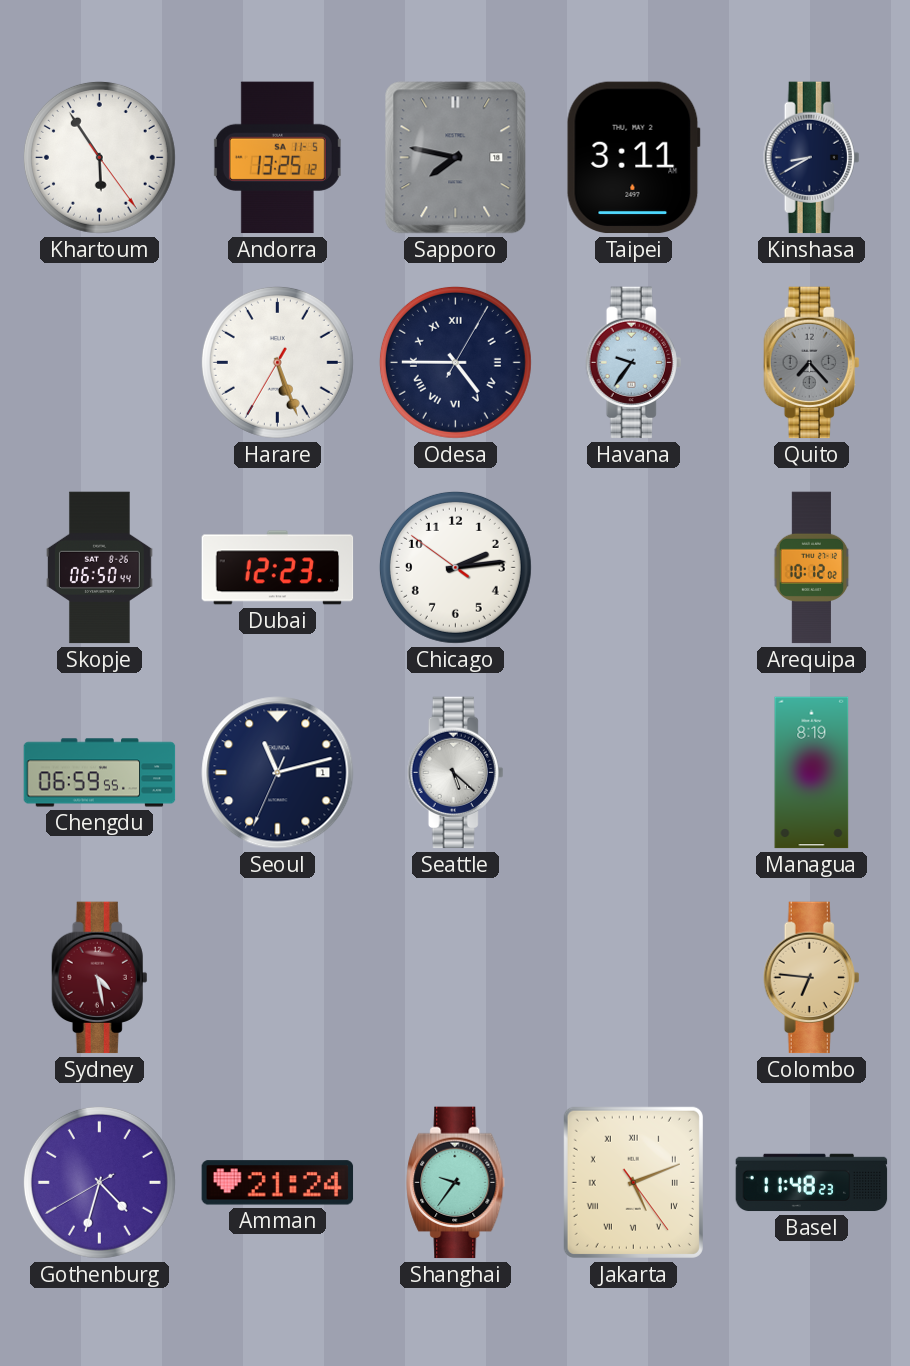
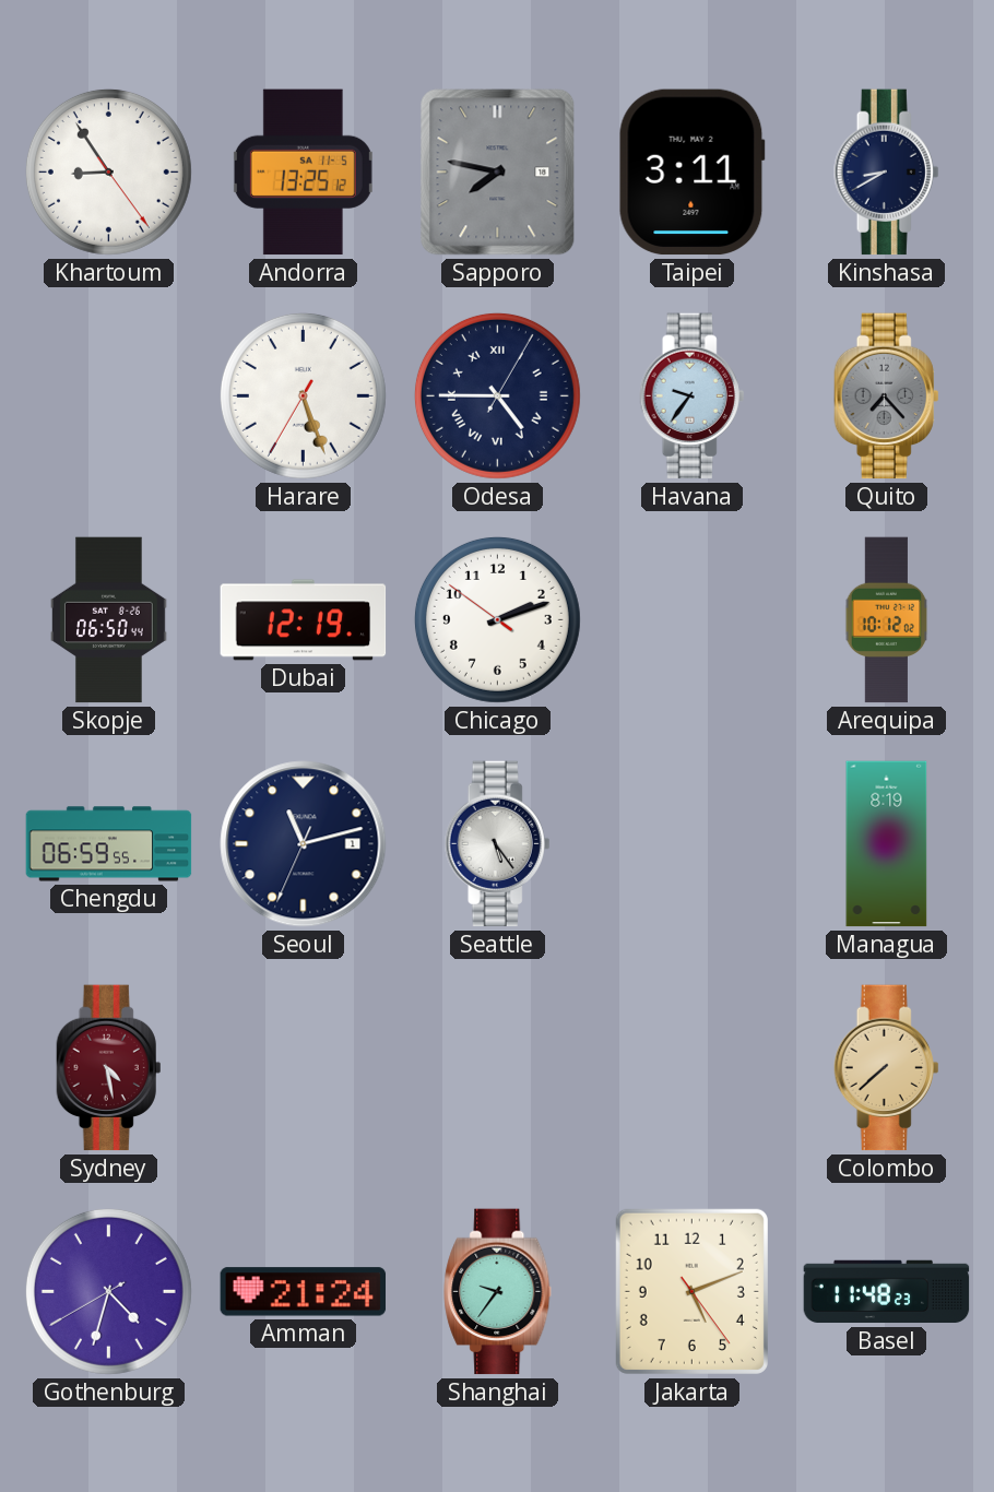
Khartoum: 5:54 -> 8:54 (108, 171)
Dubai: 12:23 -> 12:19 (304, 620)
Chicago: 2:13 -> 2:11 (497, 619)
Seattle: 5:22 -> 5:24 (498, 844)
Colombo: 6:46 -> 7:38 (887, 1068)
Jakarta numerals: Roman -> Arabic (691, 1291)
